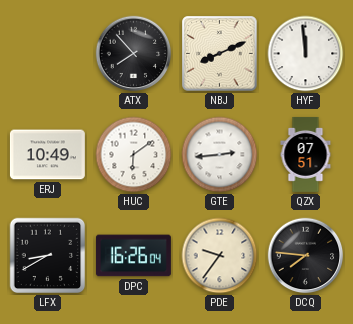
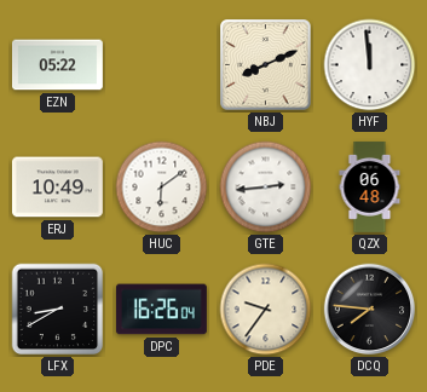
EZN: none -> 05:22 (57, 65)
ATX: 7:53 -> none (134, 54)
QZX: 07:51 -> 06:48 (370, 186)
